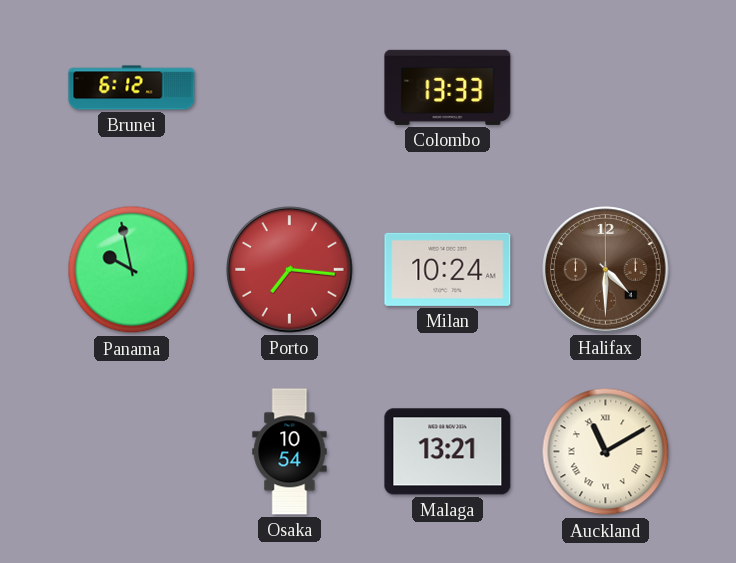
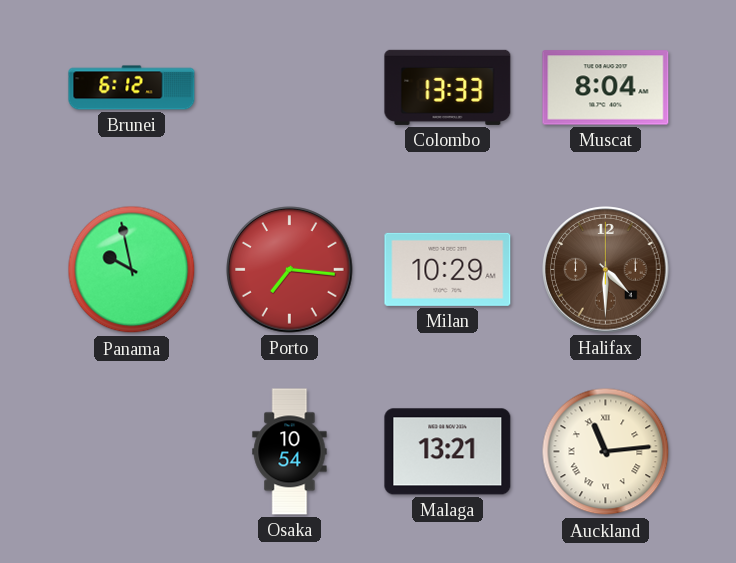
Muscat: none -> 8:04 (606, 88)
Milan: 10:24 -> 10:29 (448, 269)
Auckland: 11:10 -> 11:14 (606, 452)
